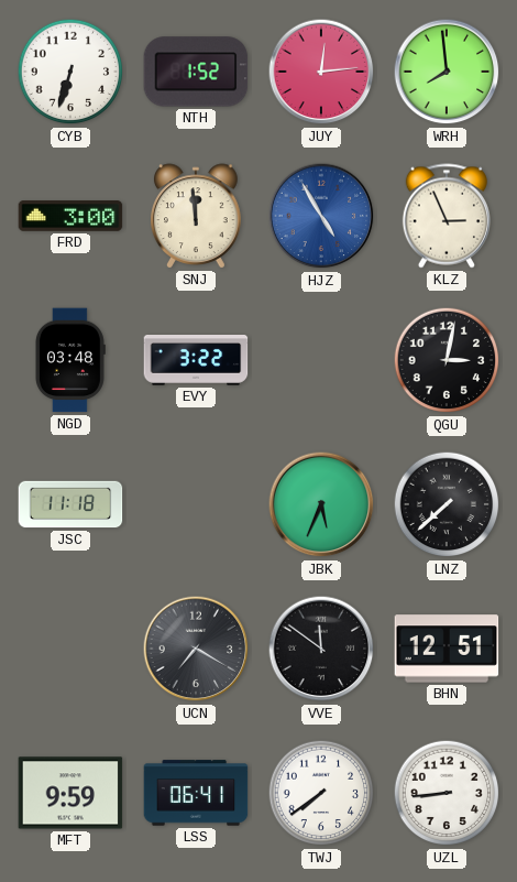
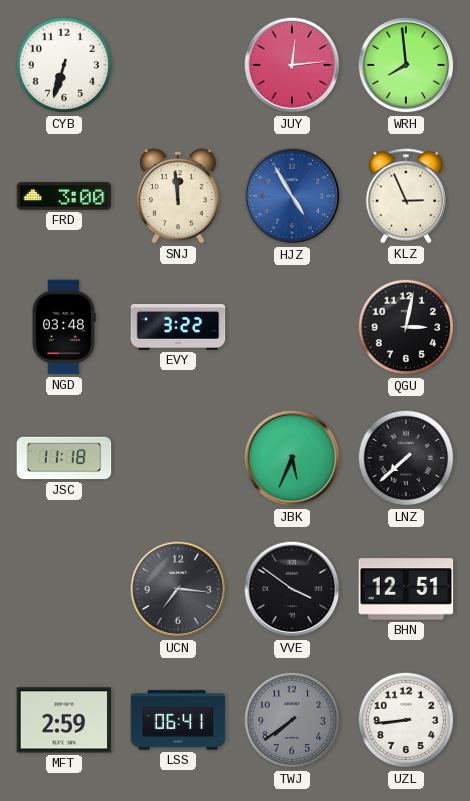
NTH: 1:52 -> none (196, 72)
UCN: 7:20 -> 7:16 (178, 589)
VVE: 11:51 -> 3:51 (292, 589)
MFT: 9:59 -> 2:59 (64, 720)
TWJ dial: white -> grey (292, 720)
